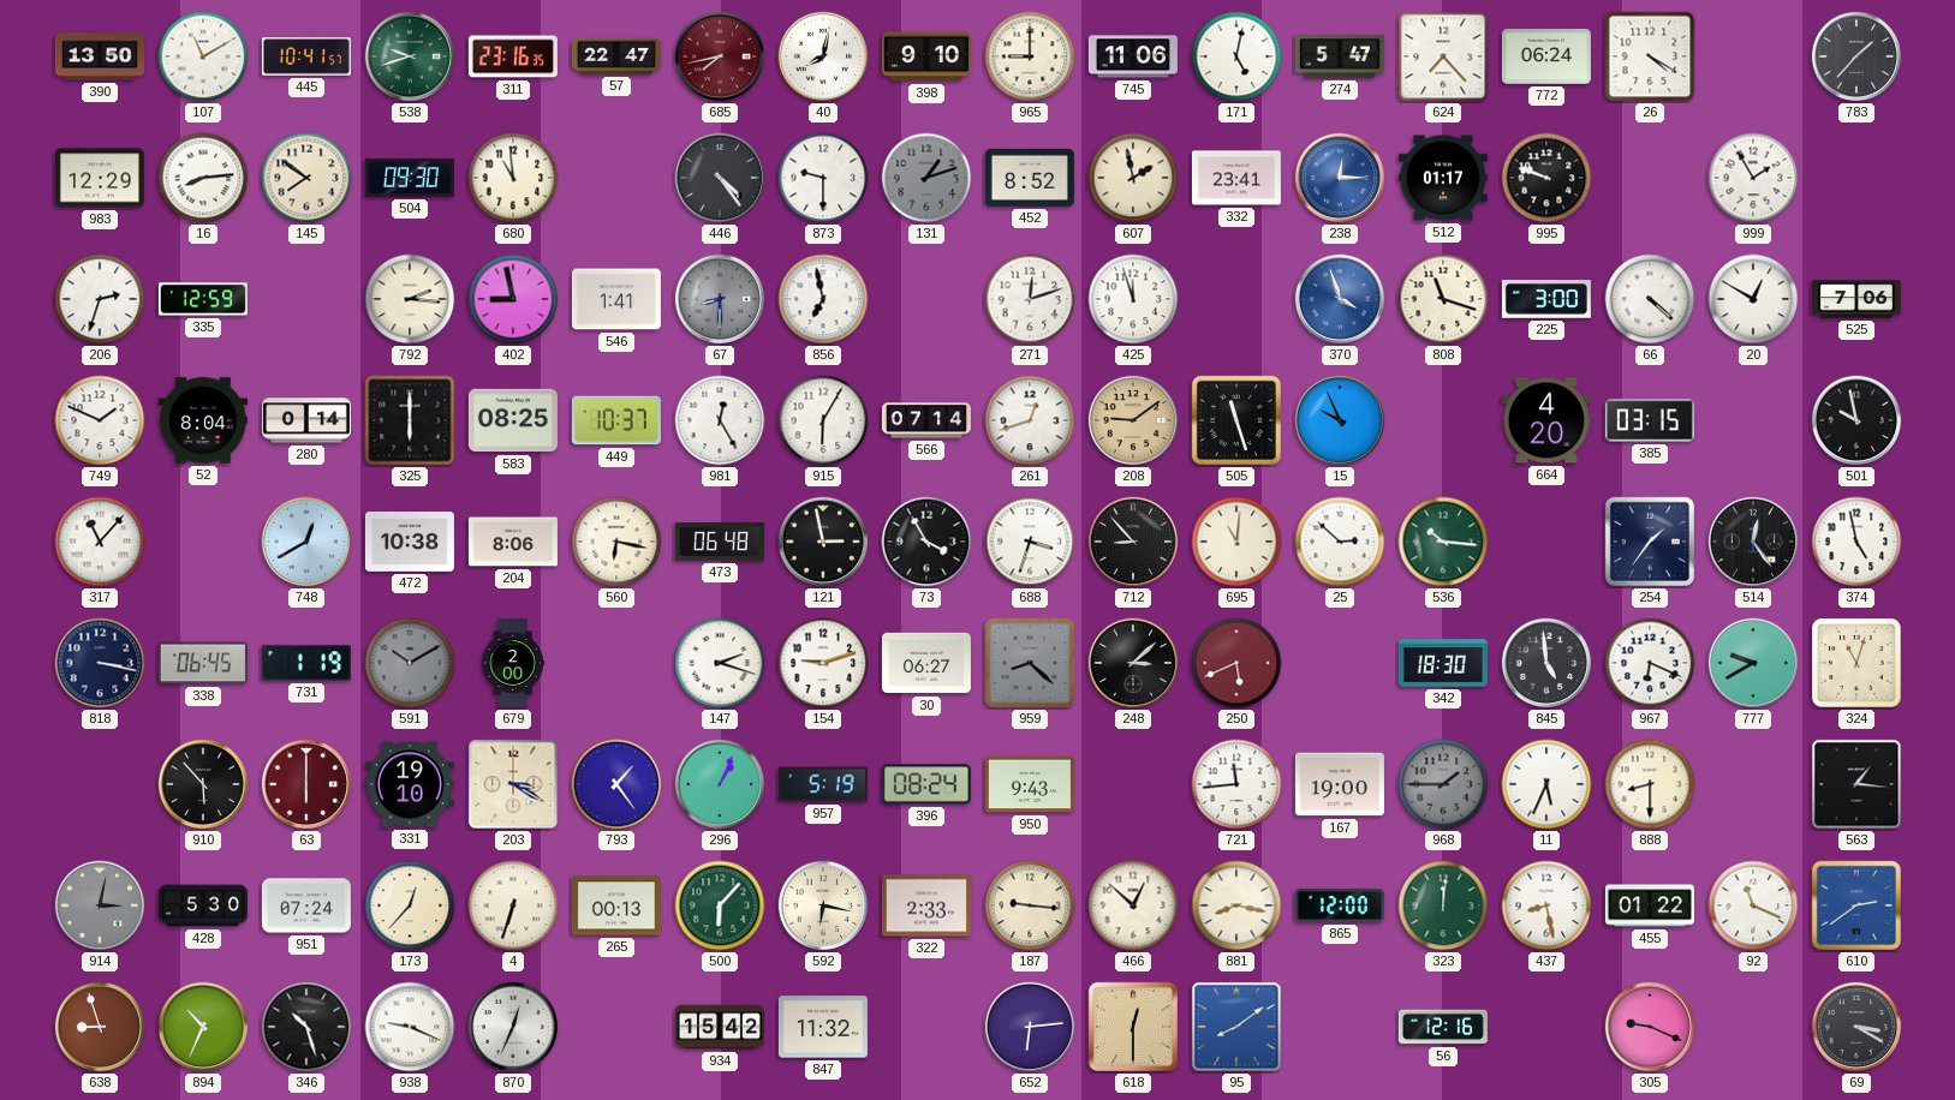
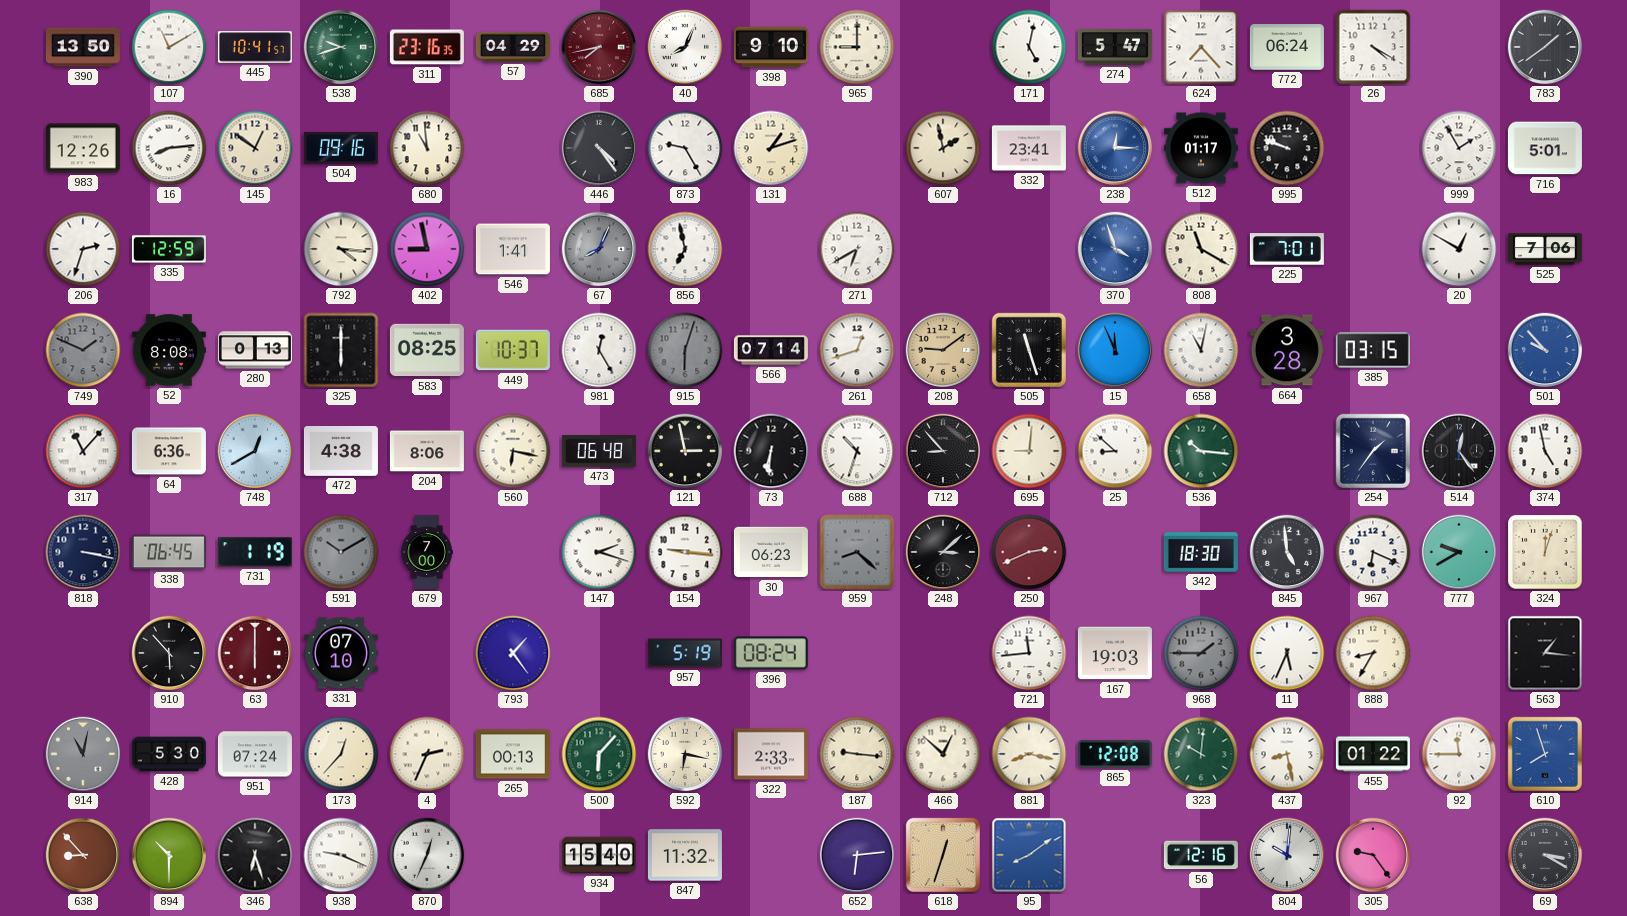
57: 22:47 -> 04:29 (513, 47)
40: 8:02 -> 8:04 (685, 47)
745: 11:06 -> none (1133, 56)
783: 1:37 -> 1:39 (1545, 47)
983: 12:29 -> 12:26 (83, 148)
145: 7:51 -> 12:51 (255, 148)
504: 09:30 -> 09:16 (341, 148)
873: 9:30 -> 9:25 (685, 148)
131 dial: grey -> cream (771, 148)
452: 8:52 -> none (1030, 178)
716: none -> 5:01 (1545, 148)
792: 2:16 -> 4:16 (341, 249)
67: 8:30 -> 8:04 (599, 249)
271: 12:12 -> 6:40 (857, 249)
425: 11:57 -> none (1133, 299)
808: 11:18 -> 11:20 (1201, 249)
225: 3:00 -> 7:01 (1287, 249)
66: 4:22 -> none (1650, 299)
749 dial: white -> grey (83, 350)
52: 8:04 -> 8:08 (169, 350)
280: 0:14 -> 0:13 (255, 350)
915: 6:05 -> 6:03 (685, 350)
915 dial: white -> grey (685, 350)
15: 9:56 -> 11:56 (1115, 350)
658: none -> 11:02 (1201, 350)
664: 4:20 -> 3:28 (1287, 350)
501: 9:58 -> 9:53 (1545, 350)
501 dial: black -> blue (1545, 350)
64: none -> 6:36 (169, 451)
472: 10:38 -> 4:38 (341, 452)
73: 3:55 -> 6:31 (771, 451)
688: 3:33 -> 10:33 (857, 451)
695: 11:01 -> 9:01 (1029, 451)
25: 2:52 -> 8:52 (1115, 451)
679: 2:00 -> 7:00 (427, 552)
154: 9:12 -> 9:16 (685, 552)
30: 06:27 -> 06:23 (771, 552)
250: 5:41 -> 2:41 (1029, 552)
324: 11:03 -> 12:03 (1545, 552)
331: 19:10 -> 07:10 (341, 653)
203: 3:20 -> none (513, 784)
296: 1:04 -> none (720, 784)
950: 9:43 -> none (1030, 784)
167: 19:00 -> 19:03 (1115, 653)
888: 8:30 -> 8:35 (1373, 653)
914: 3:02 -> 11:02 (83, 754)
4: 6:33 -> 2:34 (427, 754)
865: 12:00 -> 12:08 (1115, 754)
323: 12:01 -> 10:01 (1201, 754)
92: 11:19 -> 11:45 (1459, 754)
610: 2:39 -> 7:57 (1545, 754)
638: 8:57 -> 8:53 (83, 855)
894: 10:34 -> 10:30 (169, 855)
346: 10:27 -> 6:27 (255, 855)
934: 15:42 -> 15:40 (599, 855)
618: 12:30 -> 12:33 (943, 855)
804: none -> 10:01 (1287, 855)
305: 9:19 -> 9:24 (1373, 855)
